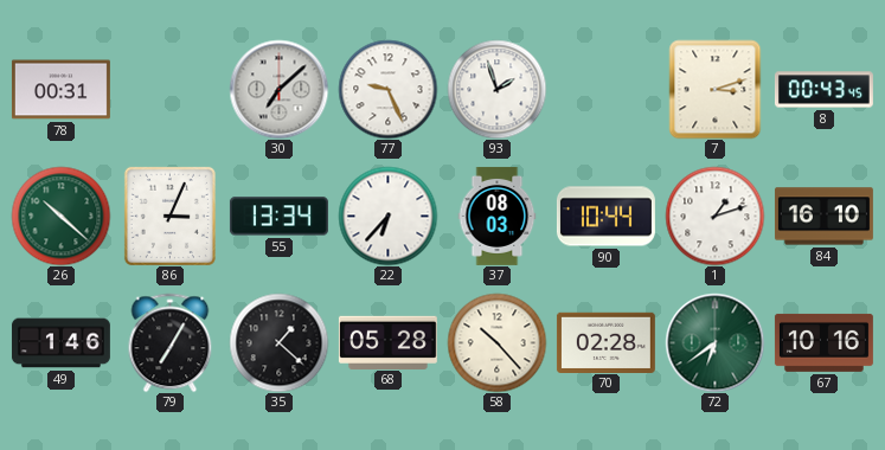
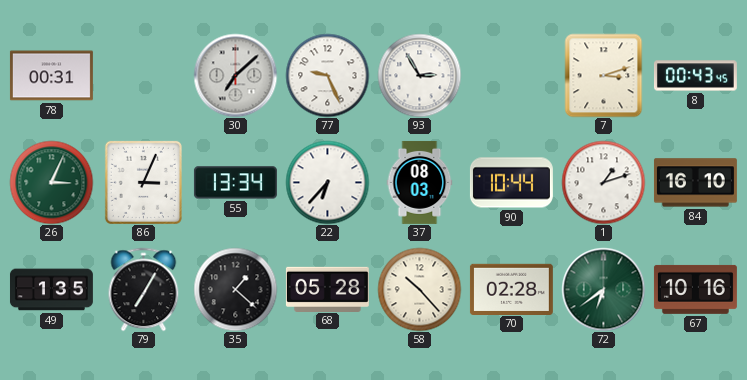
93: 1:57 -> 2:55 (419, 75)
26: 10:22 -> 3:04 (51, 182)
49: 1:46 -> 1:35 (51, 290)
